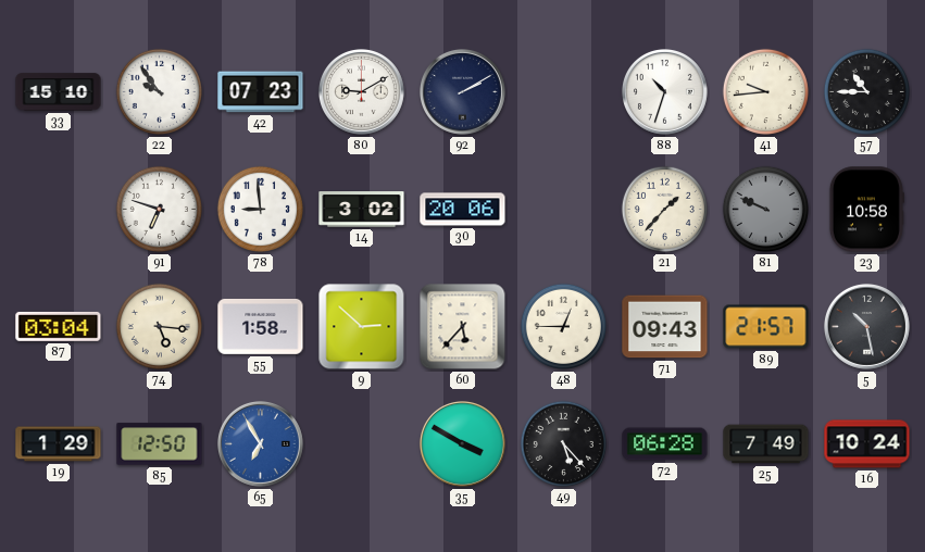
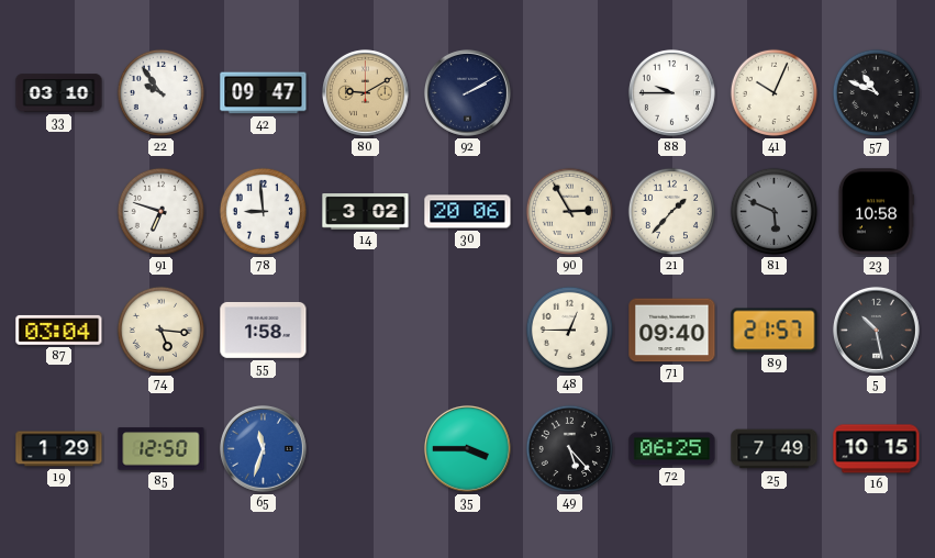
33: 15:10 -> 03:10 (59, 93)
42: 07:23 -> 09:47 (264, 93)
80 dial: white -> champagne (365, 92)
88: 10:33 -> 9:45 (671, 92)
41: 9:44 -> 10:04 (773, 92)
57: 10:45 -> 10:49 (876, 92)
90: none -> 2:55 (569, 211)
81: 9:49 -> 5:49 (773, 211)
9: 2:52 -> none (362, 327)
60: 5:37 -> none (463, 327)
71: 09:43 -> 09:40 (672, 331)
65: 6:55 -> 11:33 (263, 448)
35: 3:50 -> 3:45 (467, 448)
72: 06:28 -> 06:25 (672, 449)
16: 10:24 -> 10:15 (877, 449)
